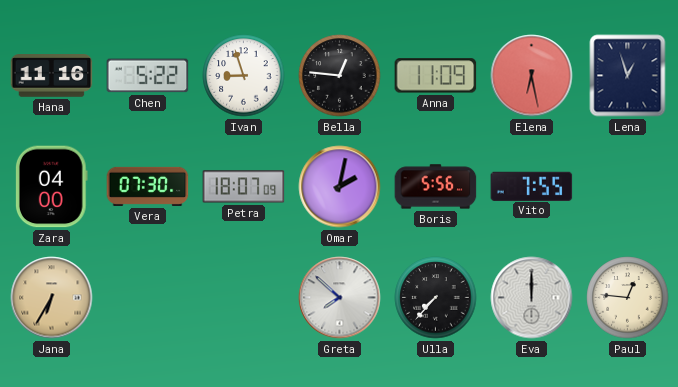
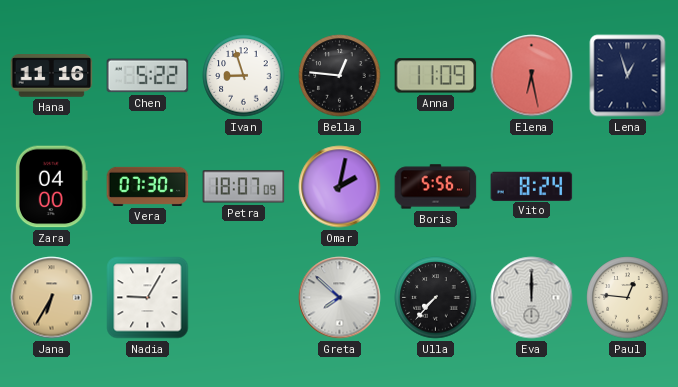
Vito: 7:55 -> 8:24 (532, 186)
Nadia: none -> 9:05 (148, 298)
